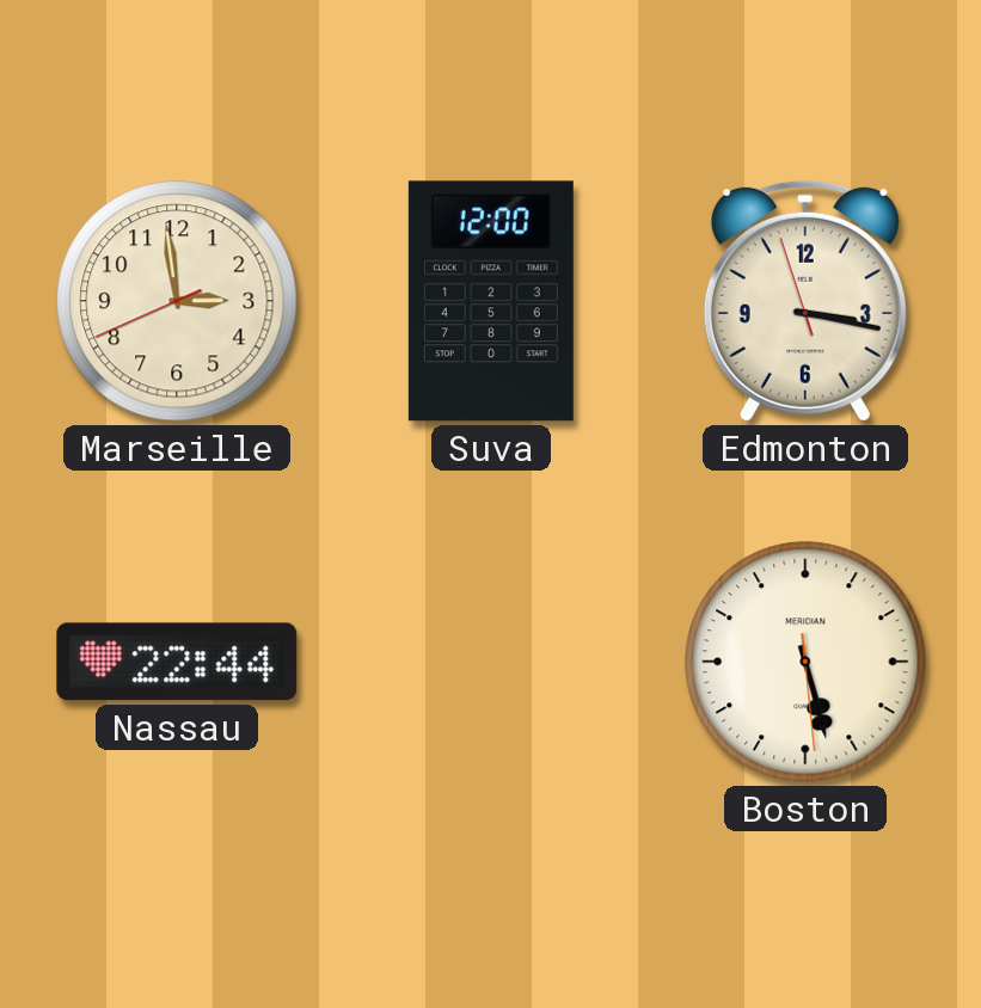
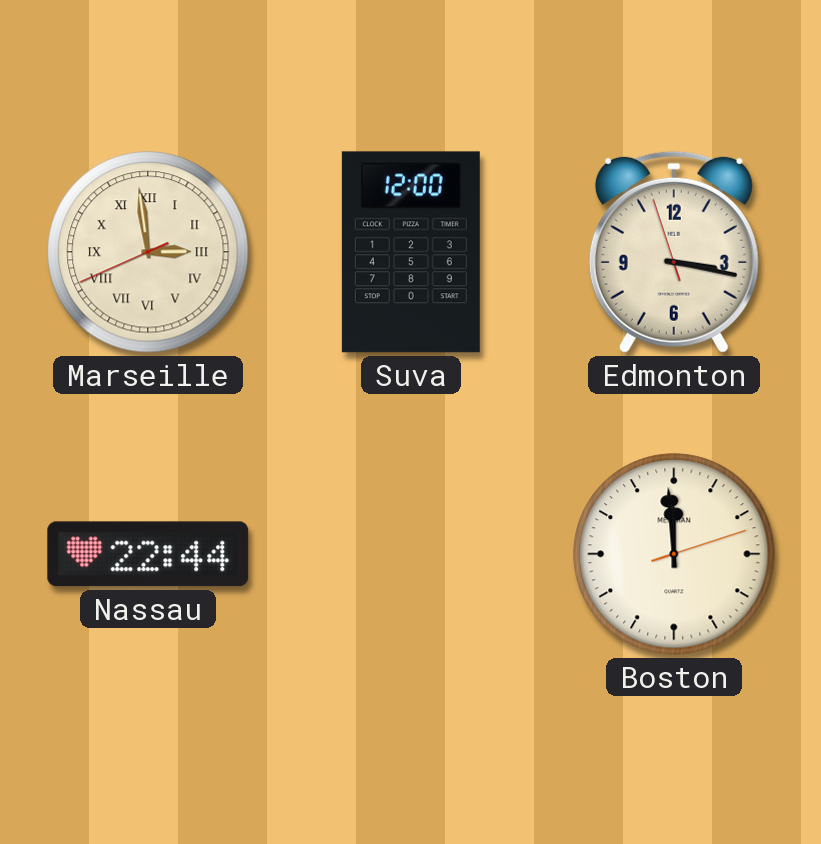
Marseille numerals: Arabic -> Roman (148, 252)
Boston: 5:27 -> 11:59 (674, 554)
